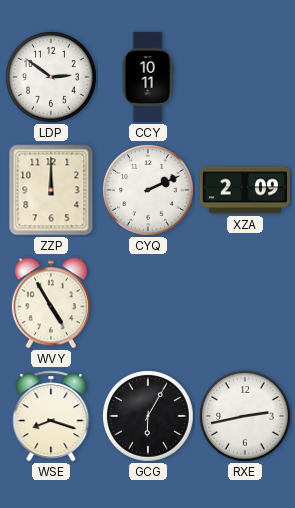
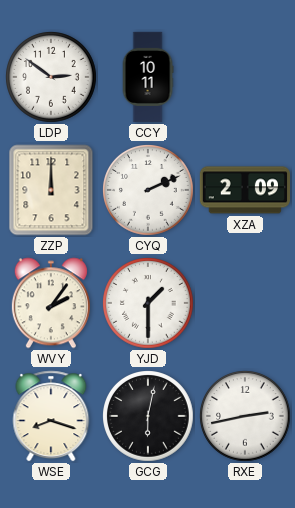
WVY: 4:55 -> 2:06 (51, 303)
YJD: none -> 1:30 (149, 304)
GCG: 6:05 -> 6:02 (149, 417)
